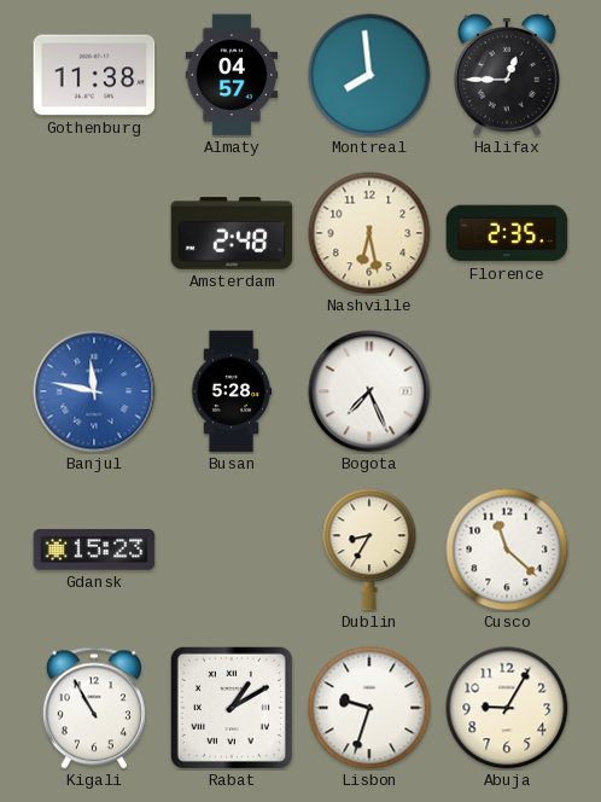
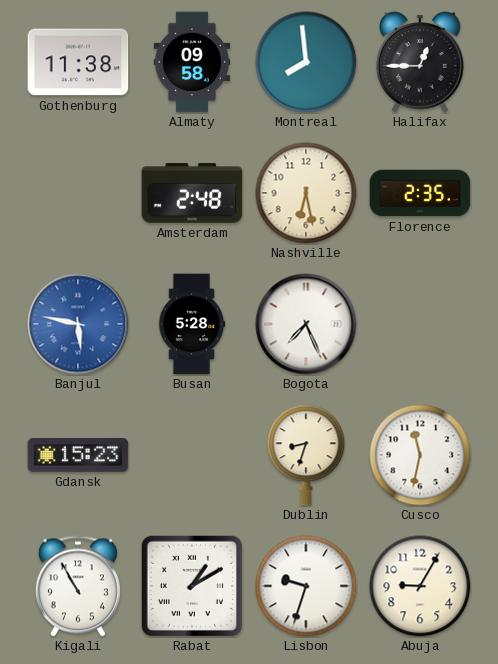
Almaty: 04:57 -> 09:58 (192, 62)
Banjul: 11:47 -> 5:47 (78, 324)
Dublin: 8:35 -> 8:33 (306, 455)
Cusco: 11:22 -> 11:32 (420, 455)
